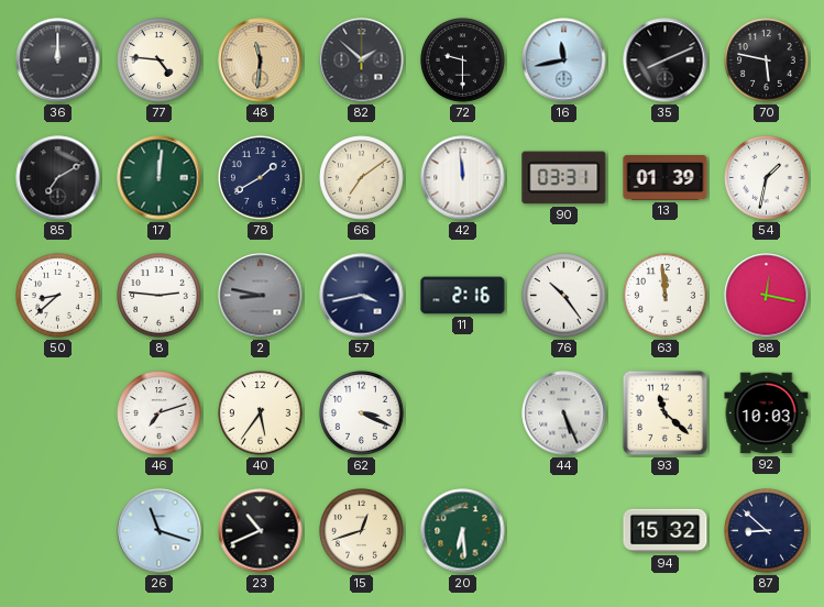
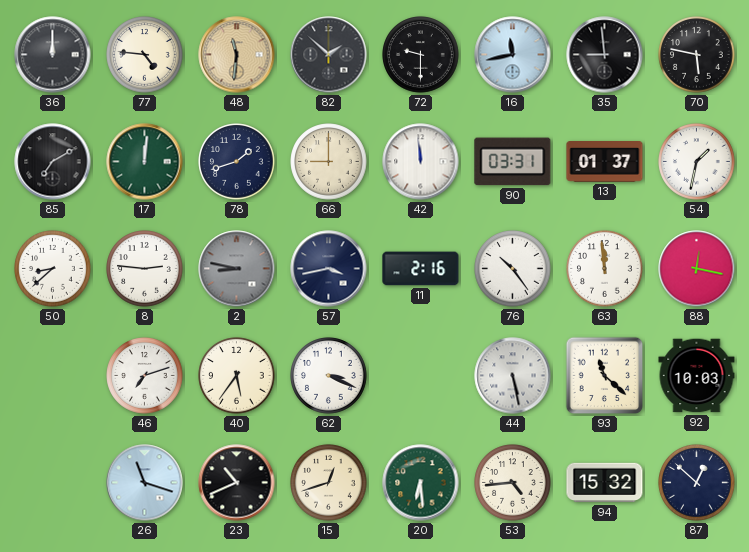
35: 8:11 -> 8:59 (605, 55)
78: 1:40 -> 1:42 (237, 162)
66: 7:09 -> 9:00 (329, 162)
13: 01:39 -> 01:37 (605, 162)
44: 5:26 -> 5:28 (513, 376)
53: none -> 4:44 (513, 483)
87: 8:52 -> 12:52 (697, 483)
